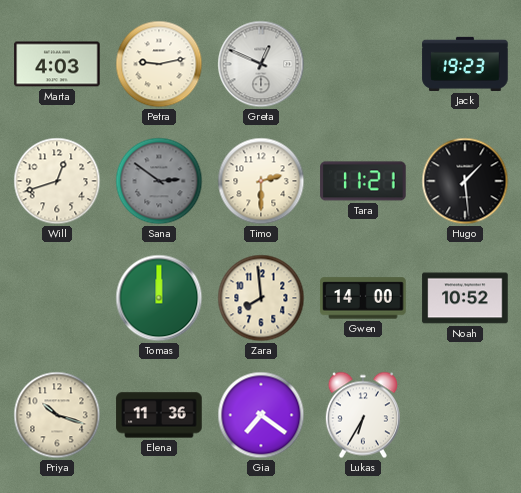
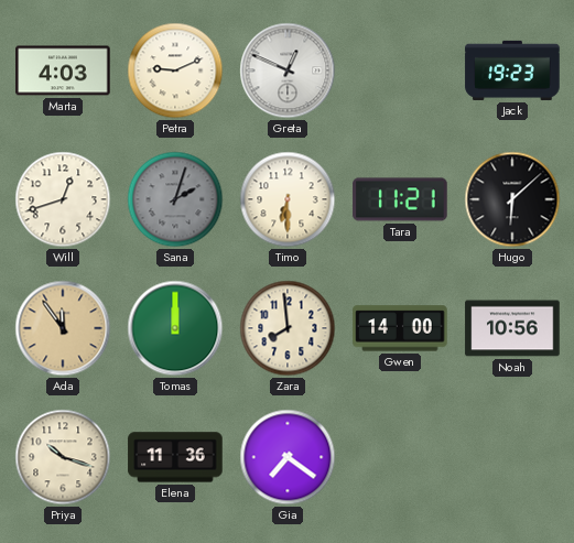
Petra: 9:13 -> 9:11 (175, 70)
Sana: 2:51 -> 2:03 (175, 199)
Timo: 2:30 -> 6:30 (288, 199)
Hugo: 1:29 -> 6:08 (512, 199)
Ada: none -> 11:54 (63, 328)
Noah: 10:52 -> 10:56 (512, 328)
Lukas: 6:35 -> none (363, 415)
